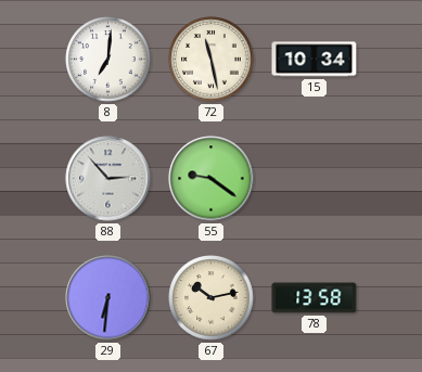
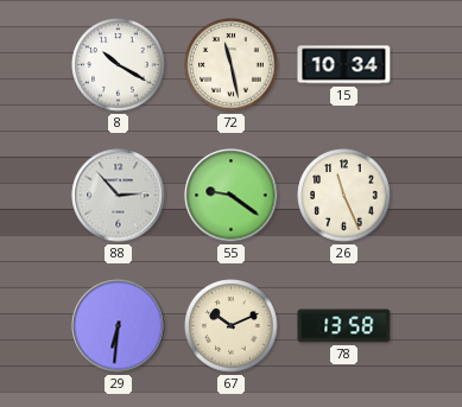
8: 7:01 -> 10:20 (119, 65)
26: none -> 11:26 (344, 196)
67: 10:13 -> 10:11 (232, 326)
